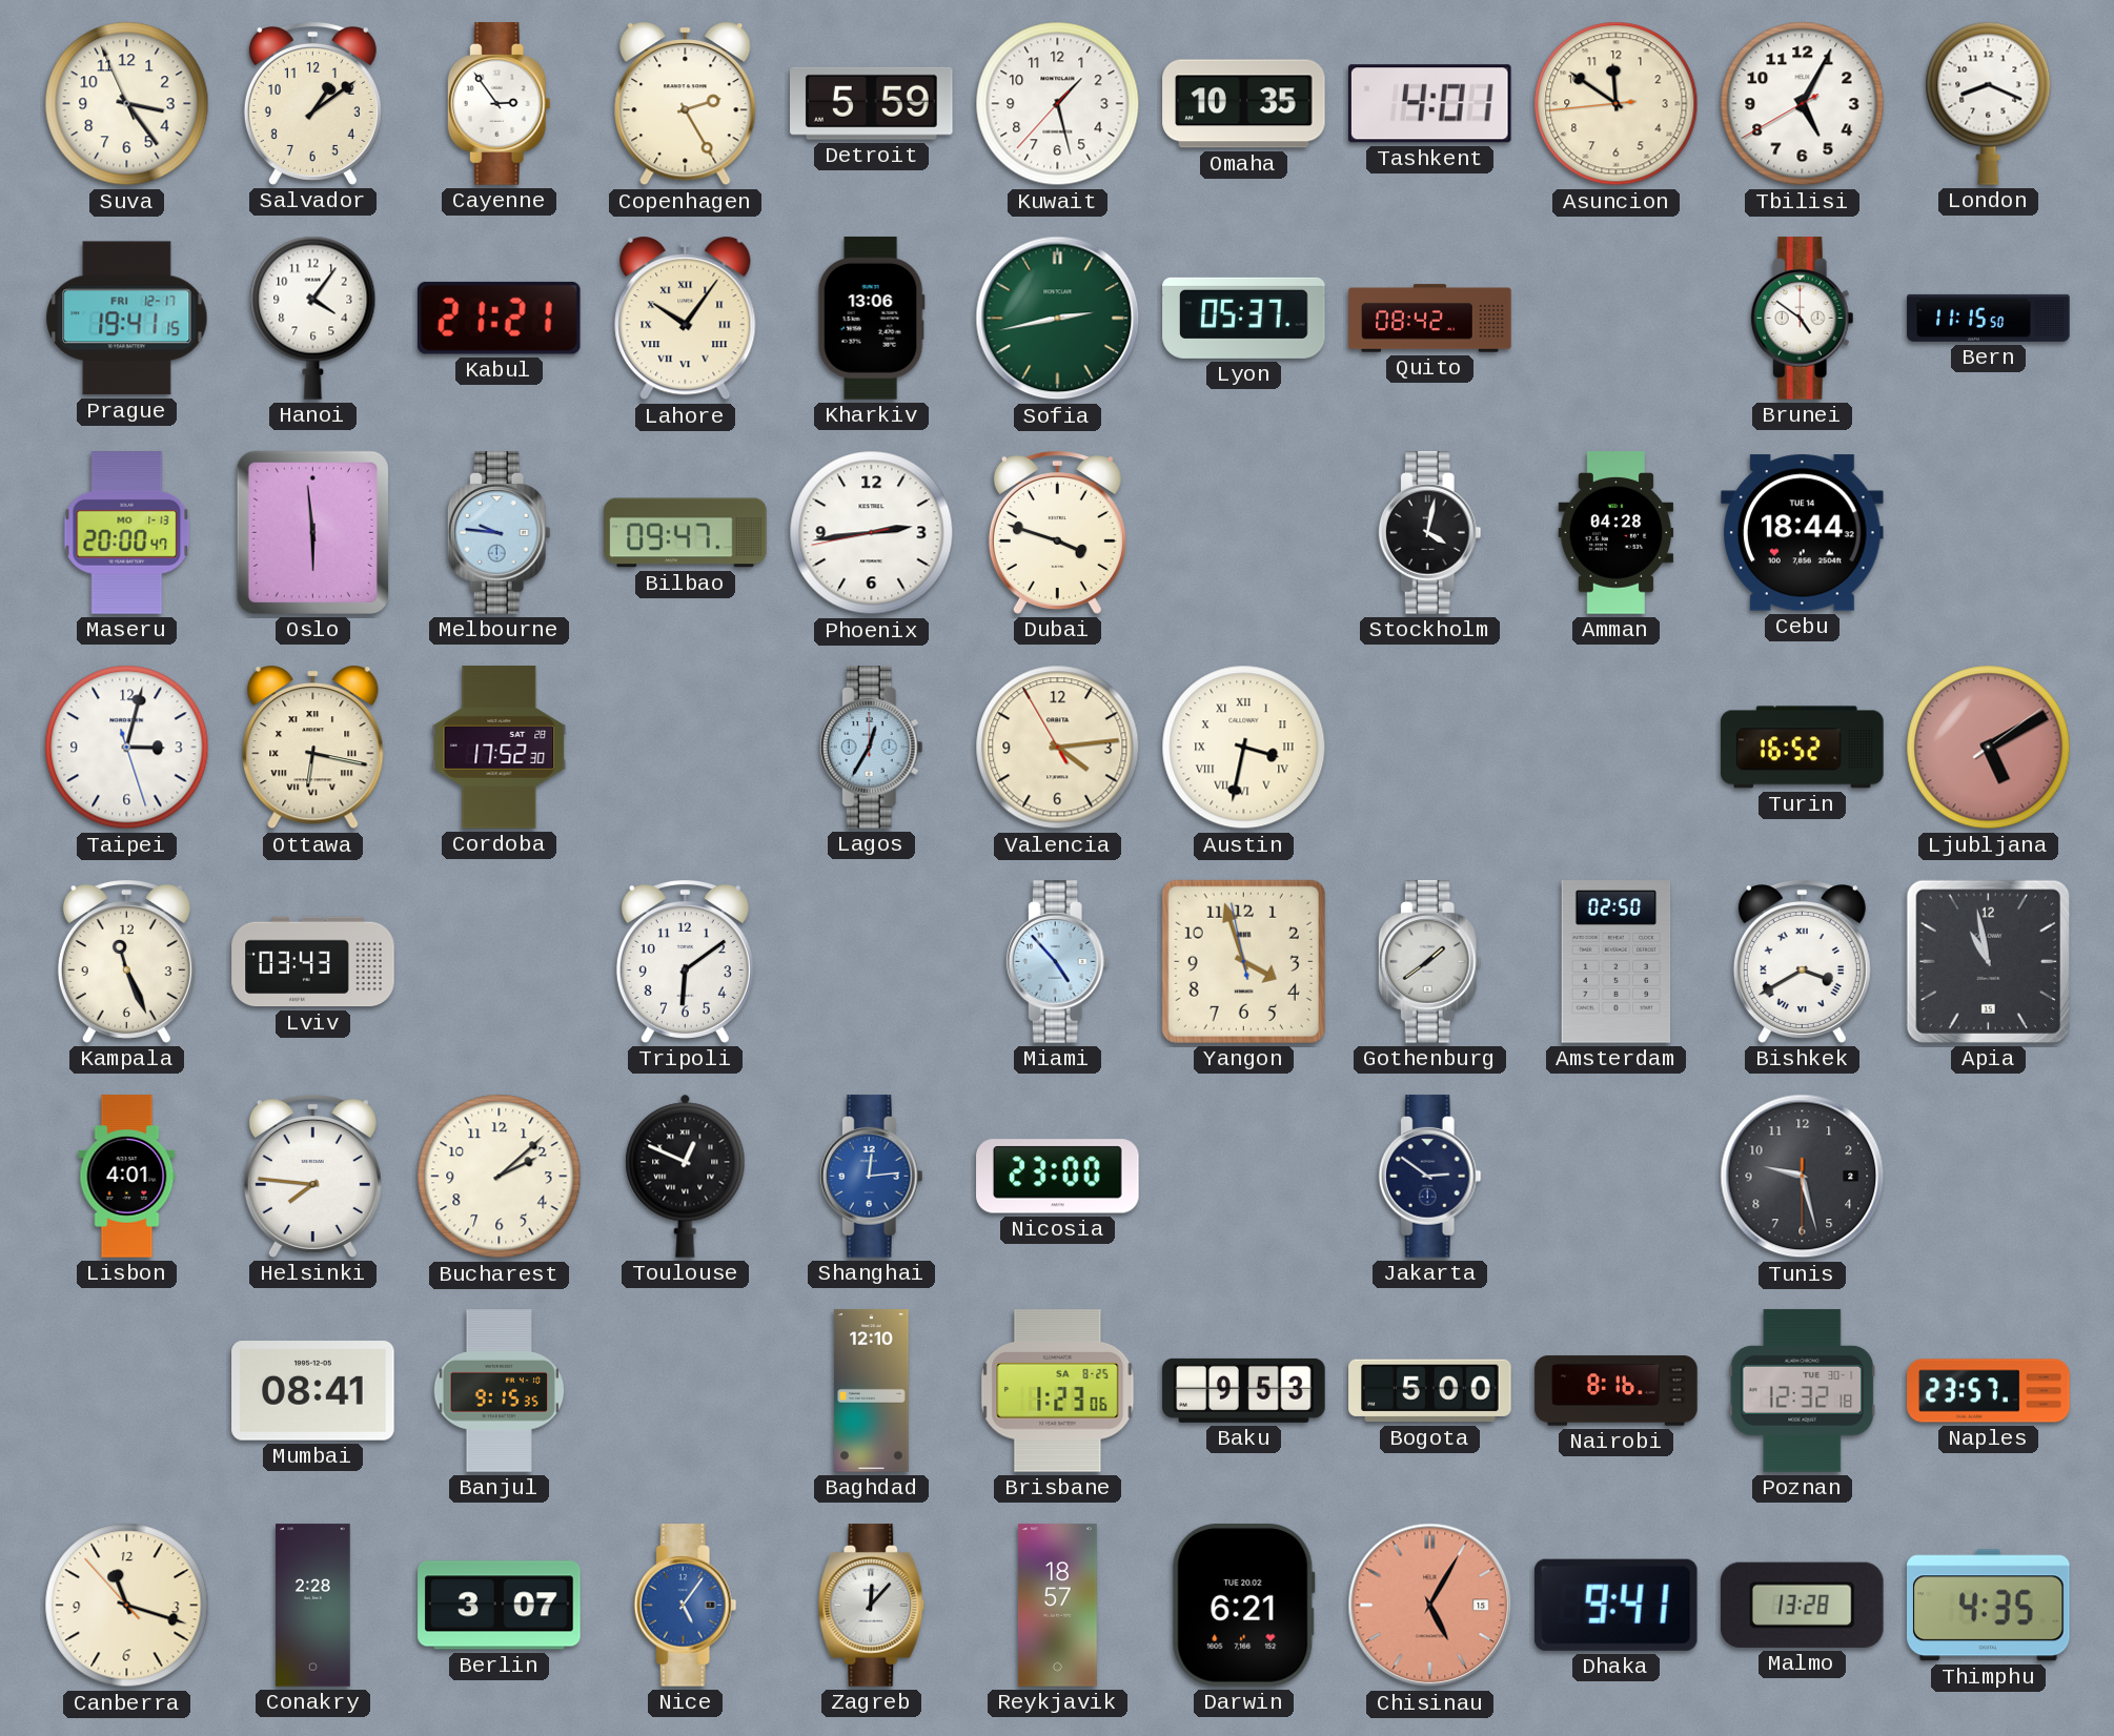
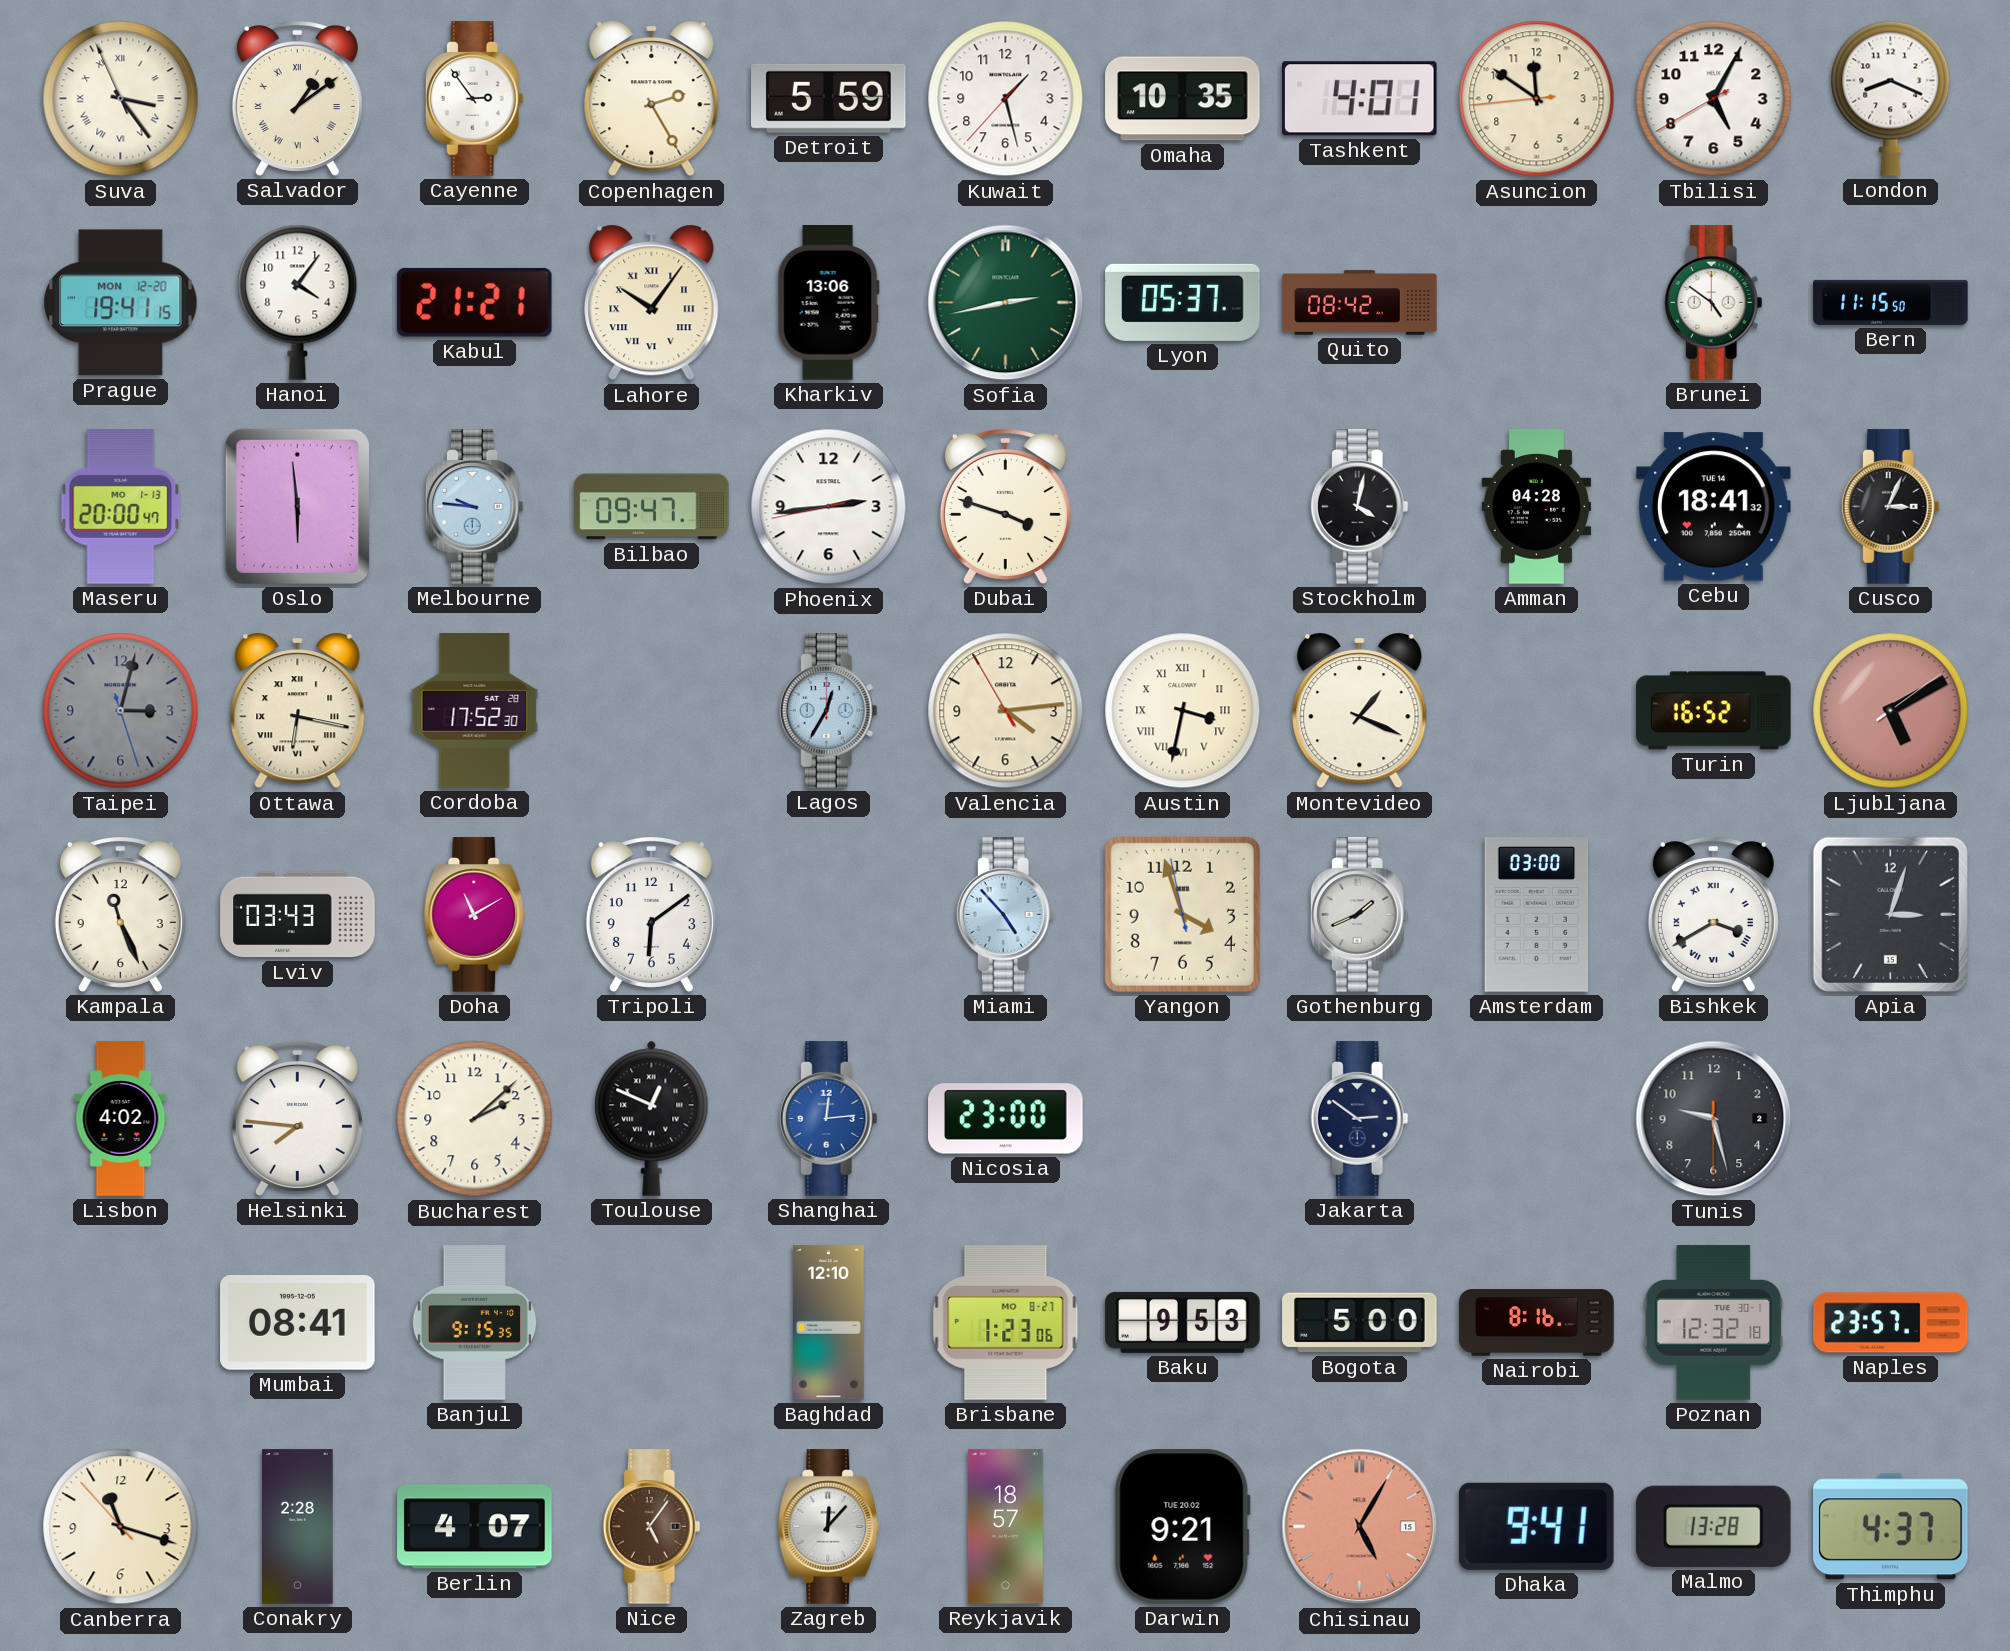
Suva numerals: Arabic -> Roman (121, 99)
Salvador numerals: Arabic -> Roman (297, 99)
Prague date: FRI 12-17 -> MON 12-20 (121, 303)
Cebu: 18:44 -> 18:41 (1714, 507)
Cusco: none -> 3:04 (1890, 507)
Taipei dial: white -> grey (121, 711)
Montevideo: none -> 1:19 (1360, 711)
Doha: none -> 11:10 (475, 915)
Gothenburg: 1:39 -> 1:41 (1359, 915)
Amsterdam: 02:50 -> 03:00 (1537, 915)
Apia: 10:58 -> 3:03 (1890, 914)
Lisbon: 4:01 -> 4:02 (121, 1119)
Brisbane date: SA 8-25 -> MO 8-27 (1006, 1323)
Berlin: 3:07 -> 4:07 (475, 1527)
Nice dial: blue -> brown (651, 1527)
Darwin: 6:21 -> 9:21 (1182, 1527)
Thimphu: 4:35 -> 4:37 (1891, 1527)
